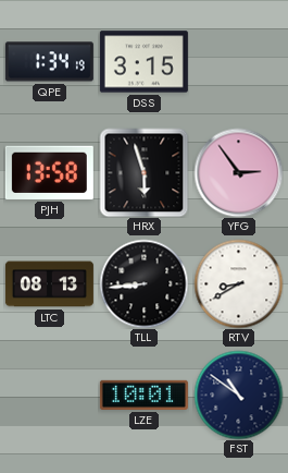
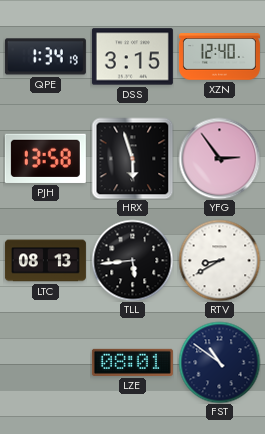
XZN: none -> 12:40 (219, 57)
TLL: 8:44 -> 5:44 (132, 260)
LZE: 10:01 -> 08:01 (132, 362)
